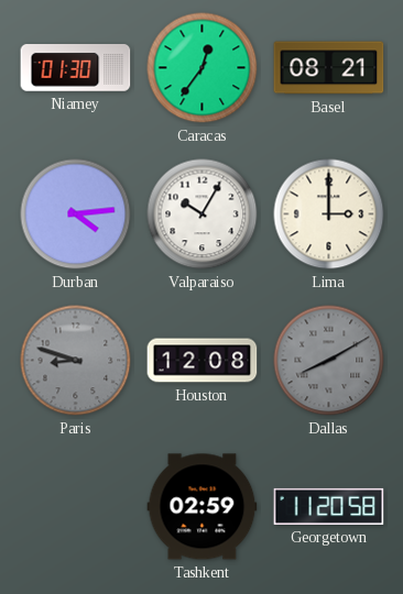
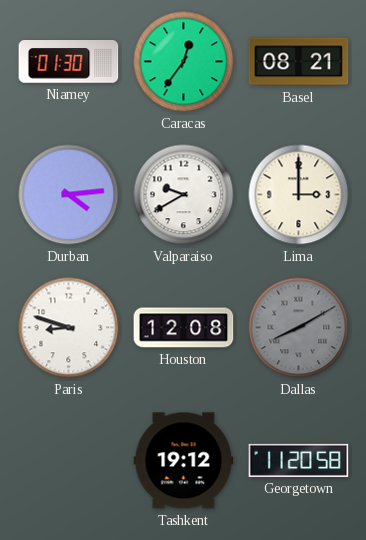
Valparaiso: 10:05 -> 9:40 (184, 195)
Paris dial: grey -> white (69, 328)
Tashkent: 02:59 -> 19:12 (184, 461)
